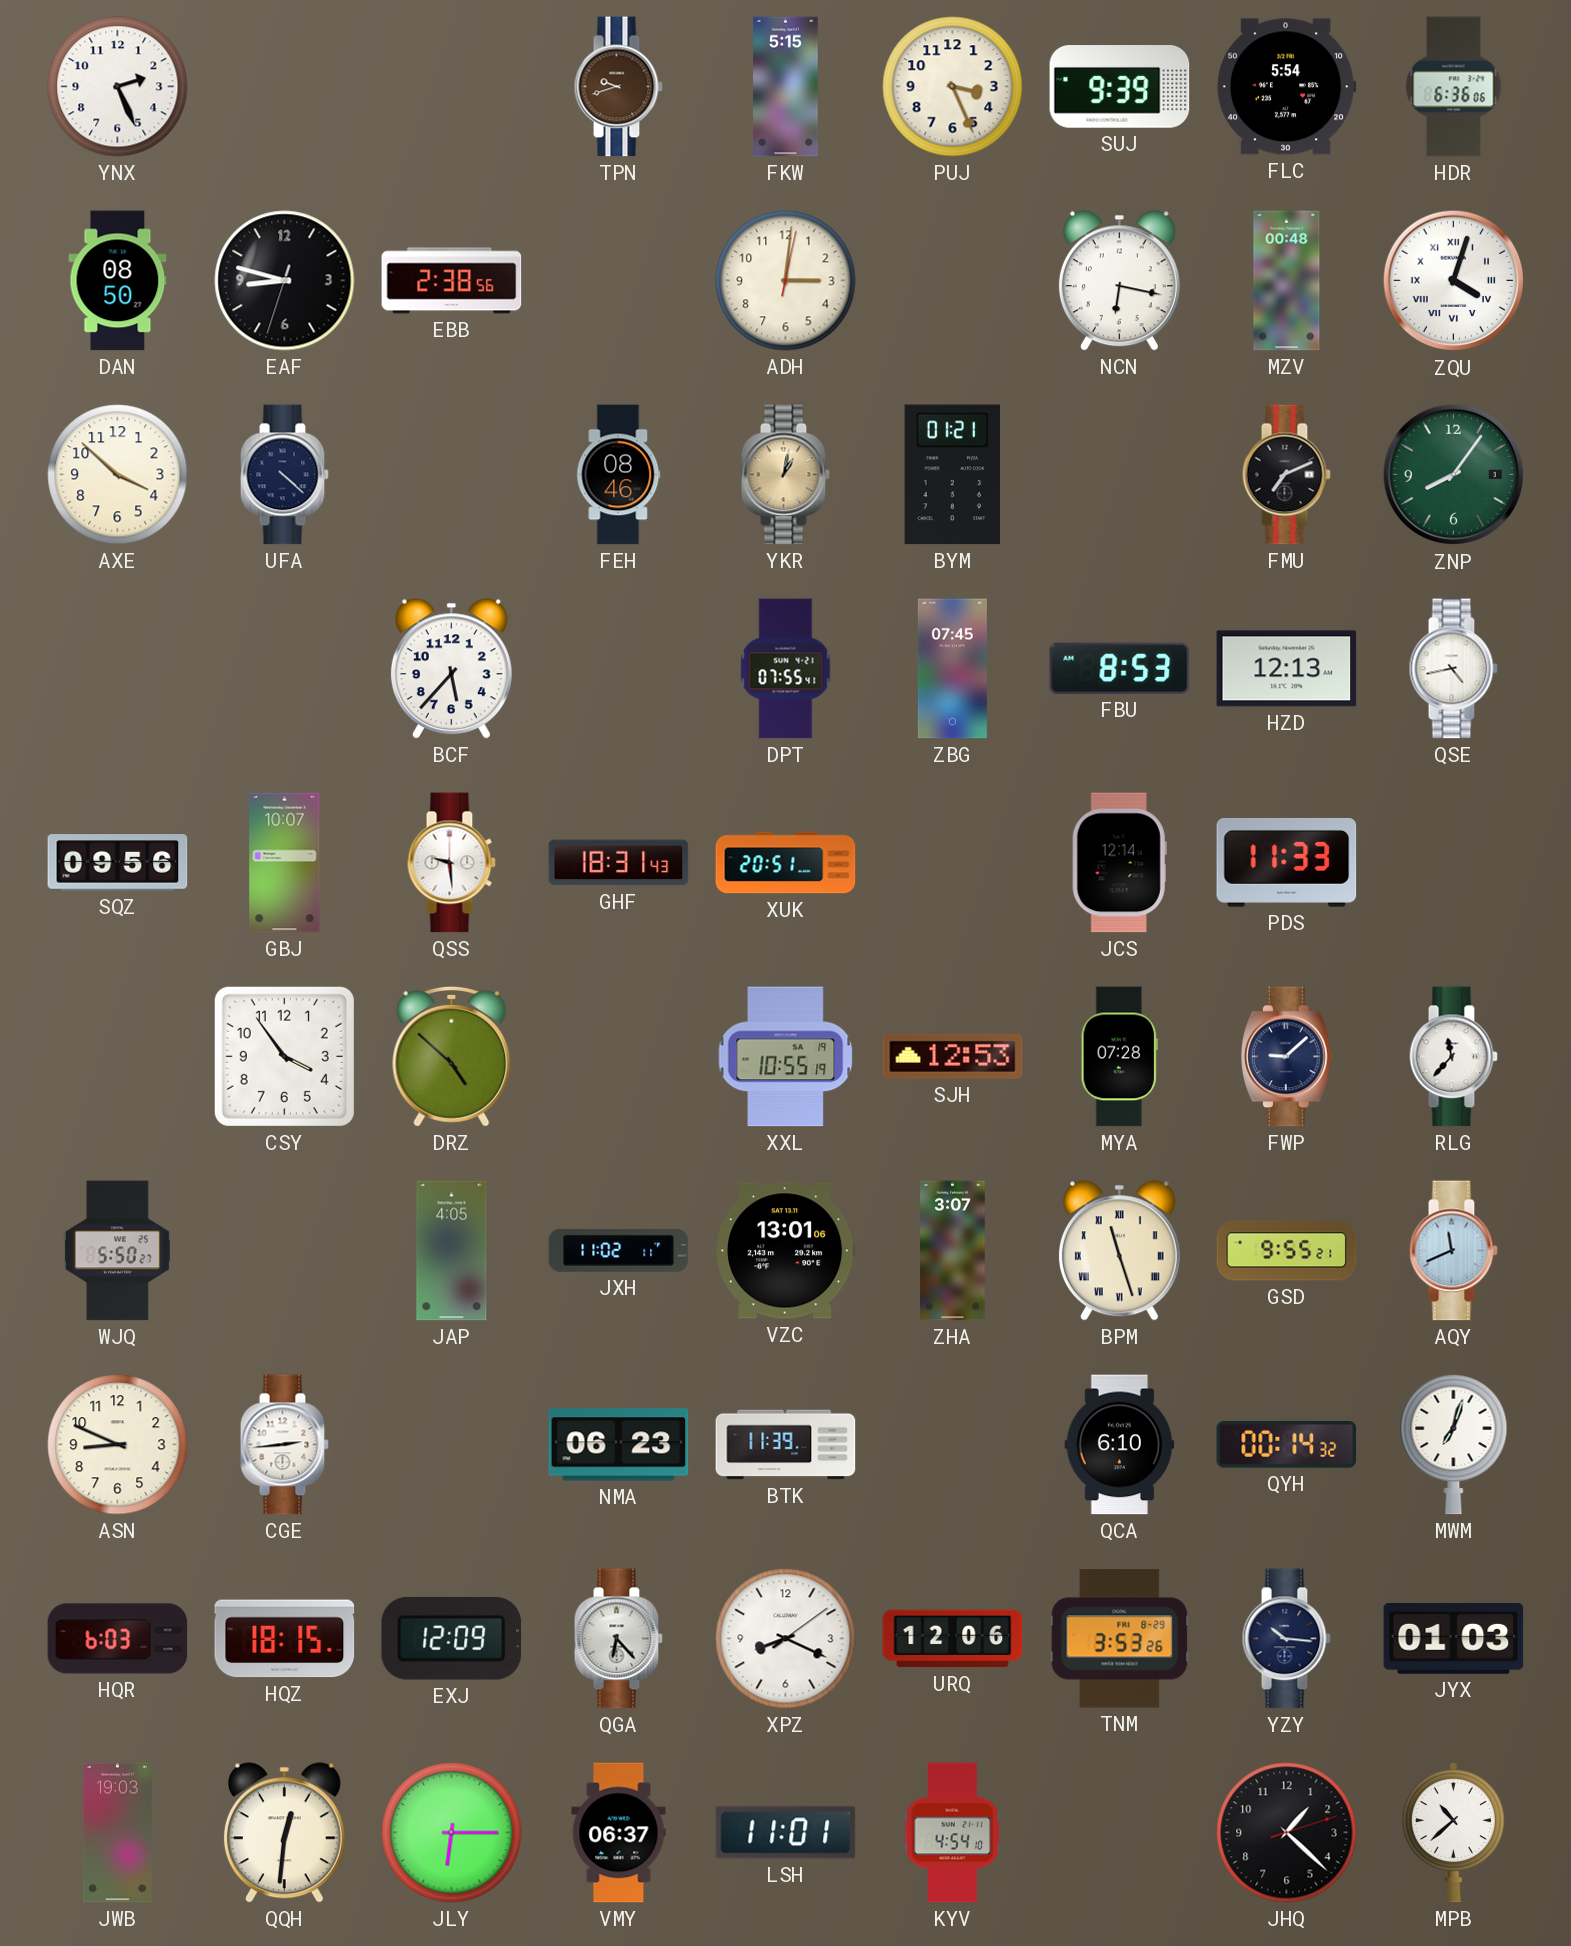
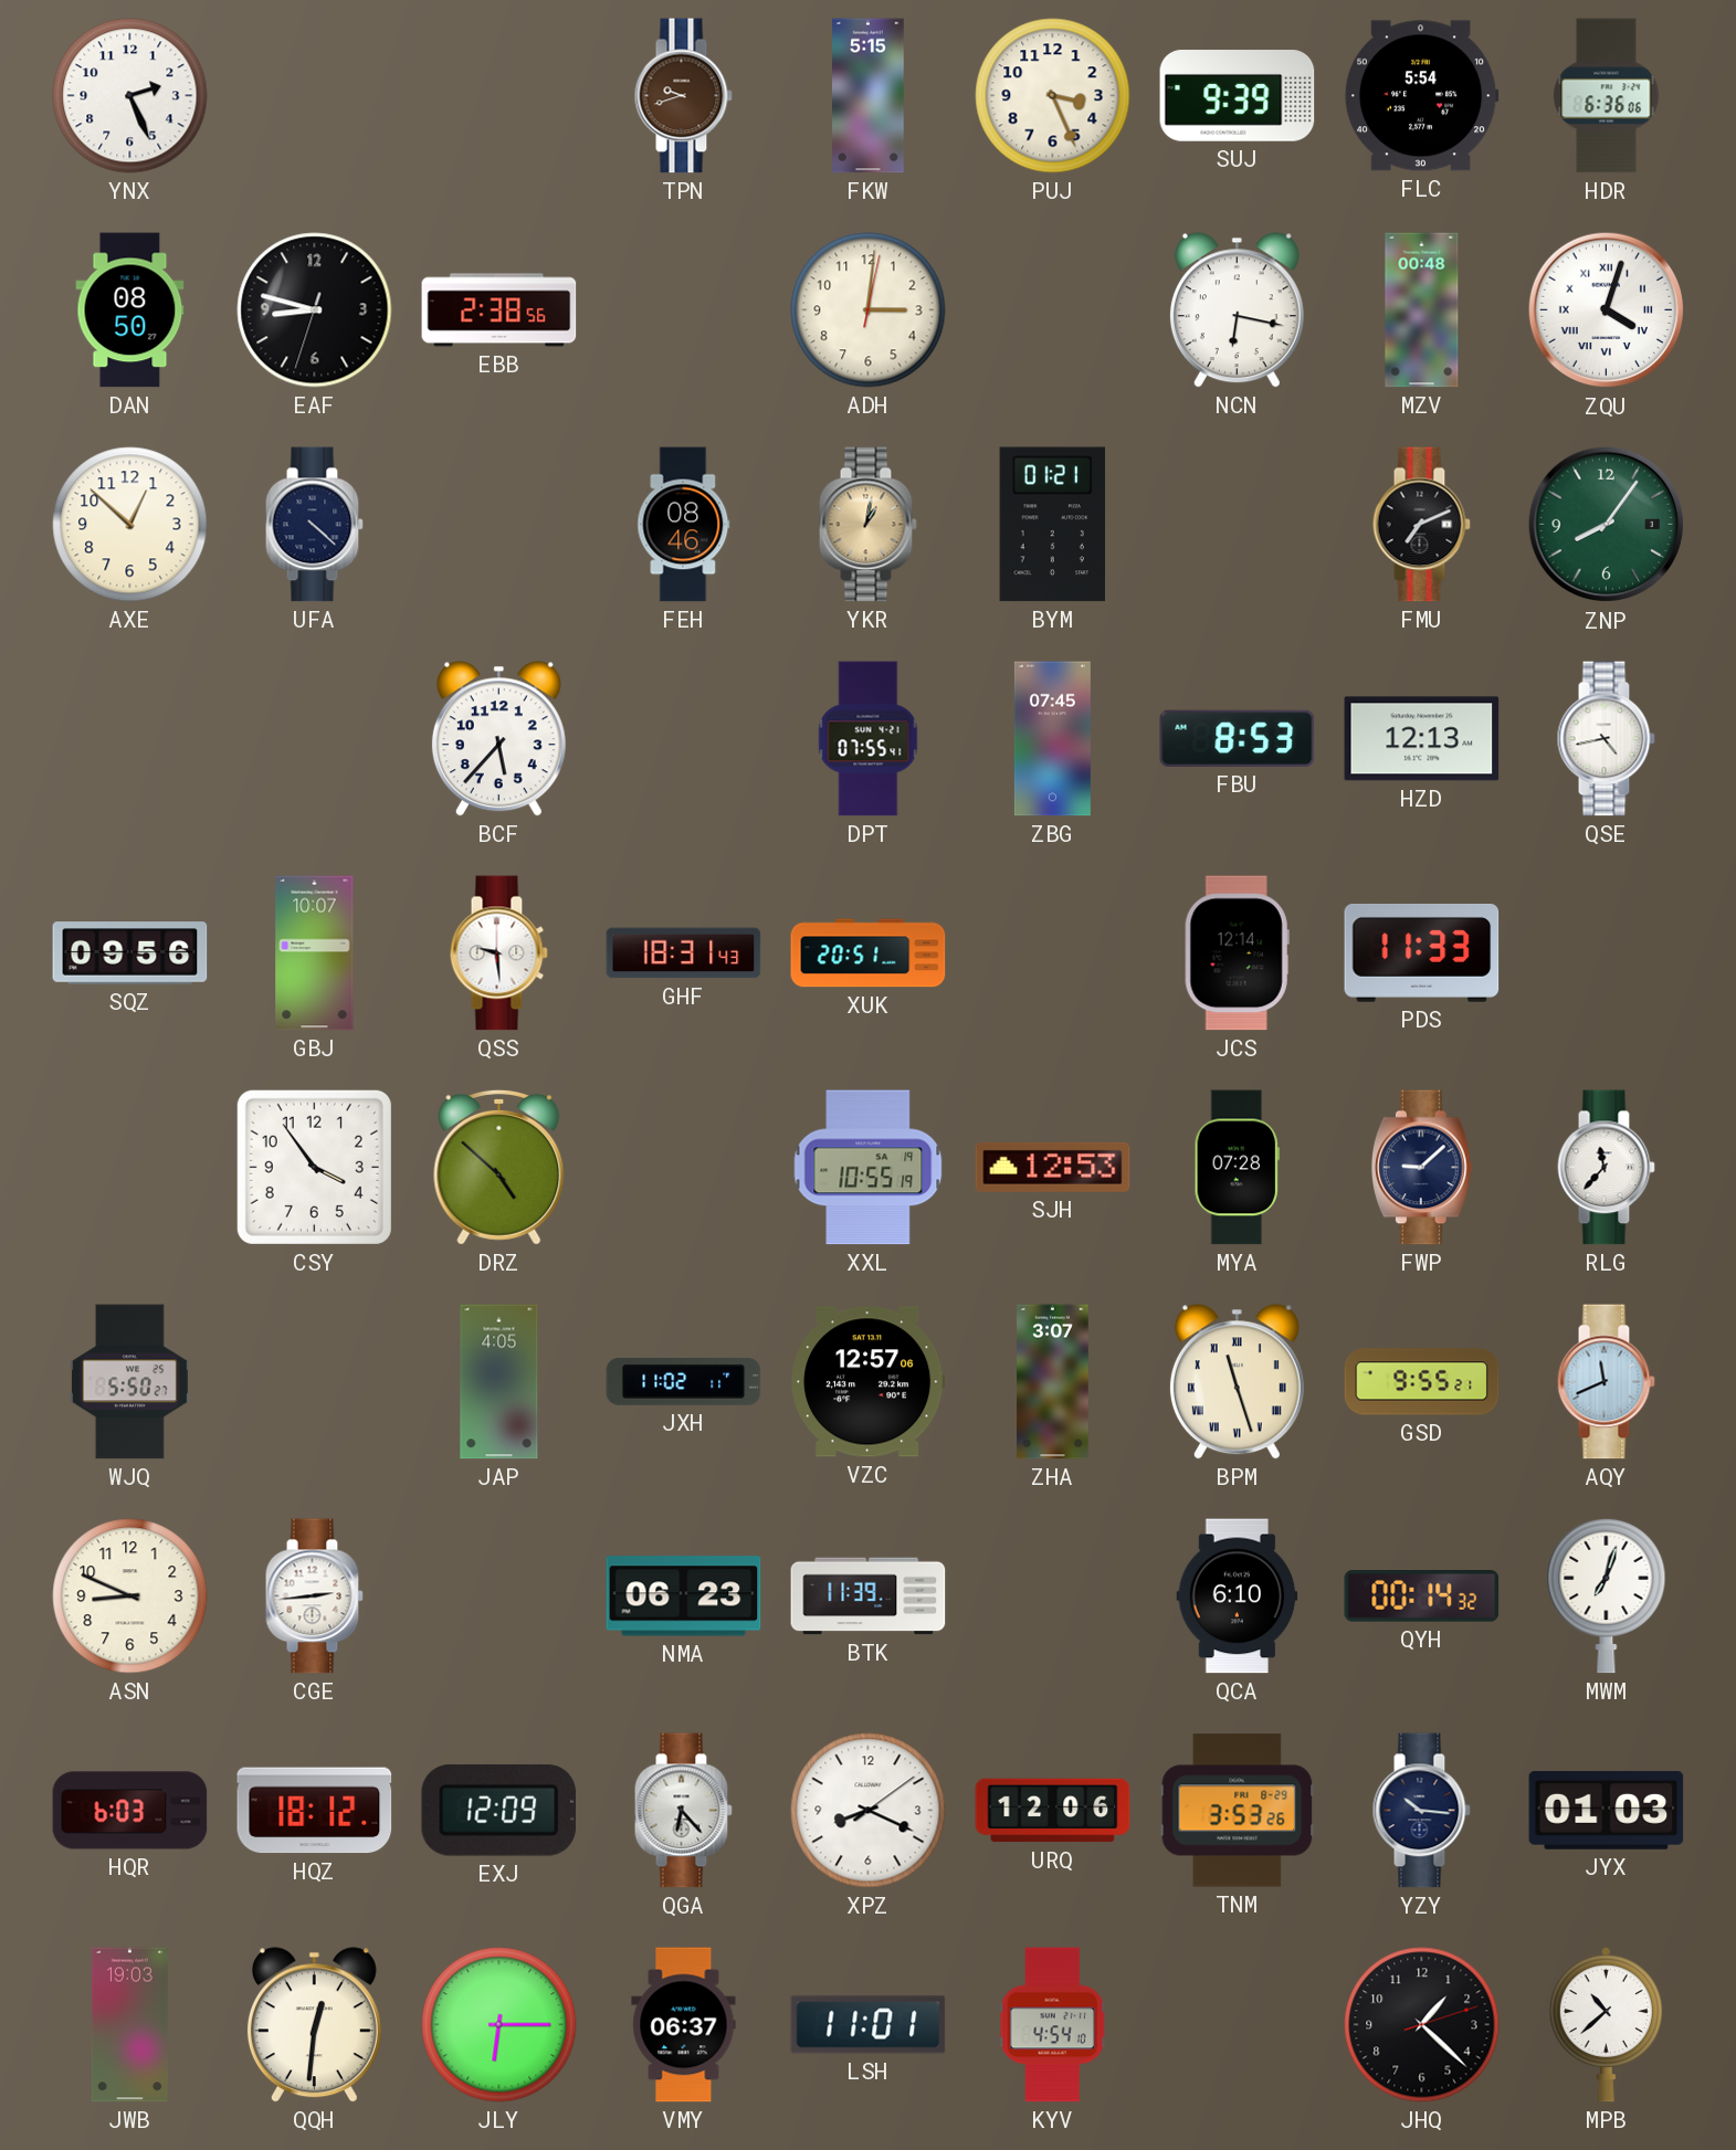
AXE: 3:52 -> 12:52 (130, 525)
VZC: 13:01 -> 12:57 (869, 1382)
HQZ: 18:15 -> 18:12 (315, 1811)
